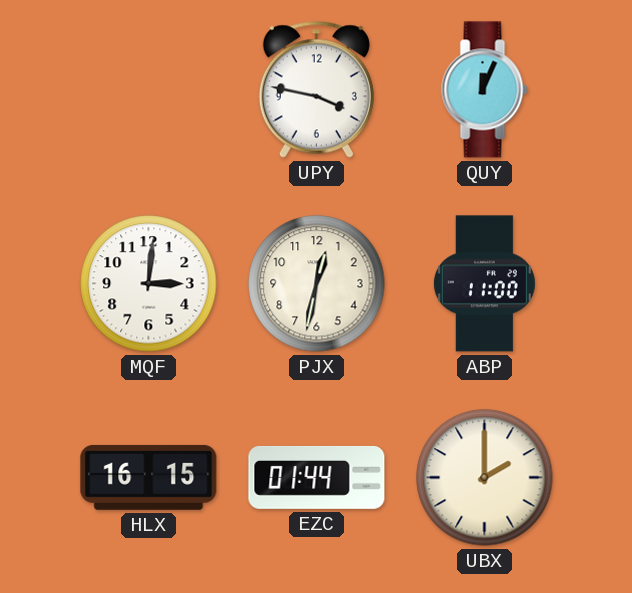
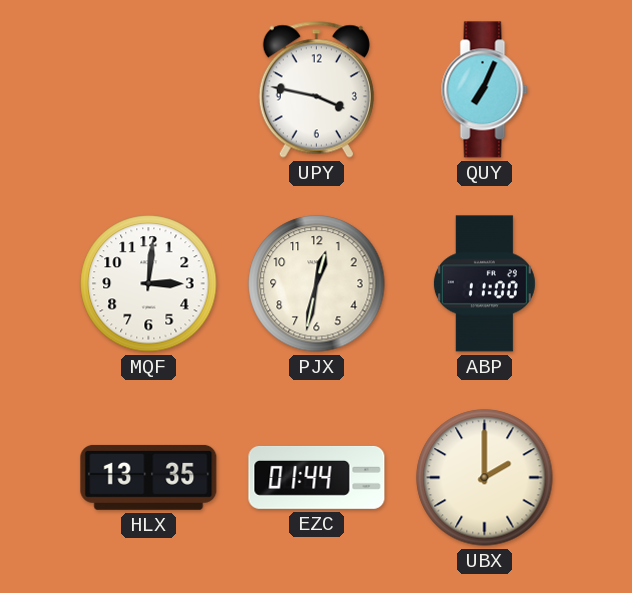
QUY: 12:04 -> 7:04 (485, 90)
HLX: 16:15 -> 13:35 (149, 477)
